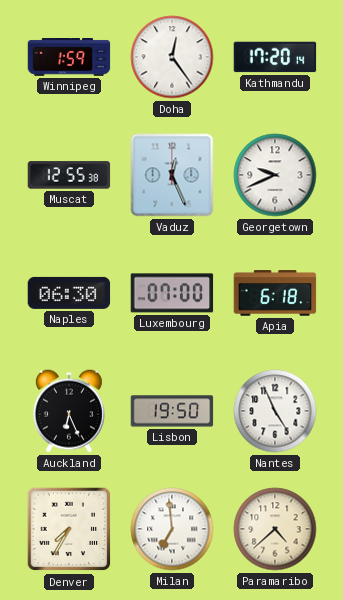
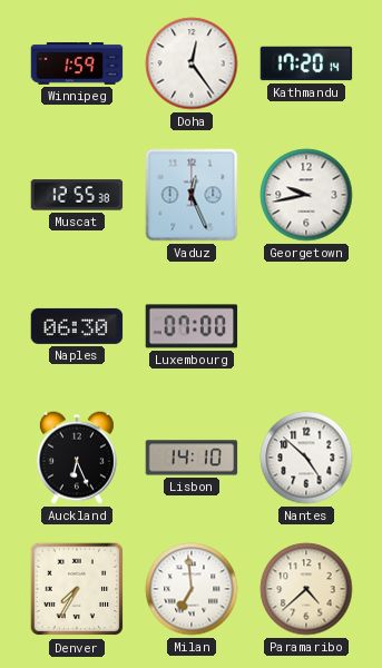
Georgetown: 9:41 -> 9:43 (306, 195)
Apia: 6:18 -> none (275, 293)
Lisbon: 19:50 -> 14:10 (192, 458)
Nantes: 4:56 -> 4:52 (306, 458)
